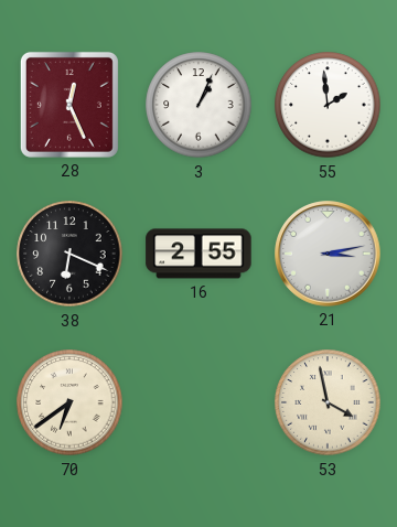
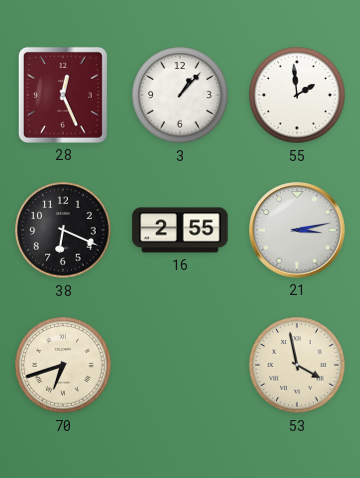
3: 1:04 -> 1:07 (180, 95)
70: 6:39 -> 6:42 (63, 365)
